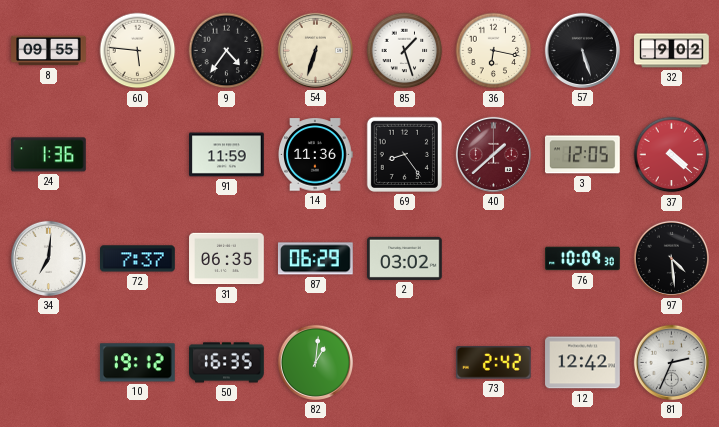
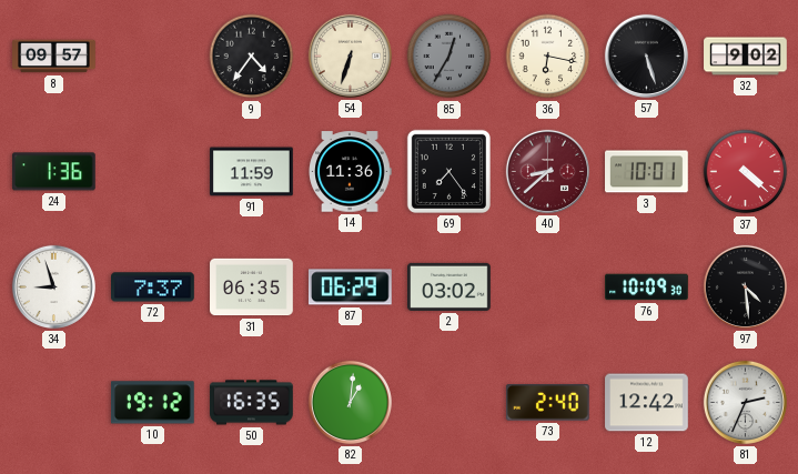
8: 09:55 -> 09:57 (54, 57)
60: 5:46 -> none (138, 51)
85: 1:27 -> 12:35 (449, 57)
85 dial: white -> grey (449, 57)
69: 8:24 -> 7:24 (448, 171)
40: 1:38 -> 8:38 (547, 171)
3: 12:05 -> 10:01 (647, 172)
34: 7:01 -> 8:57 (53, 286)
73: 2:42 -> 2:40 (547, 403)
